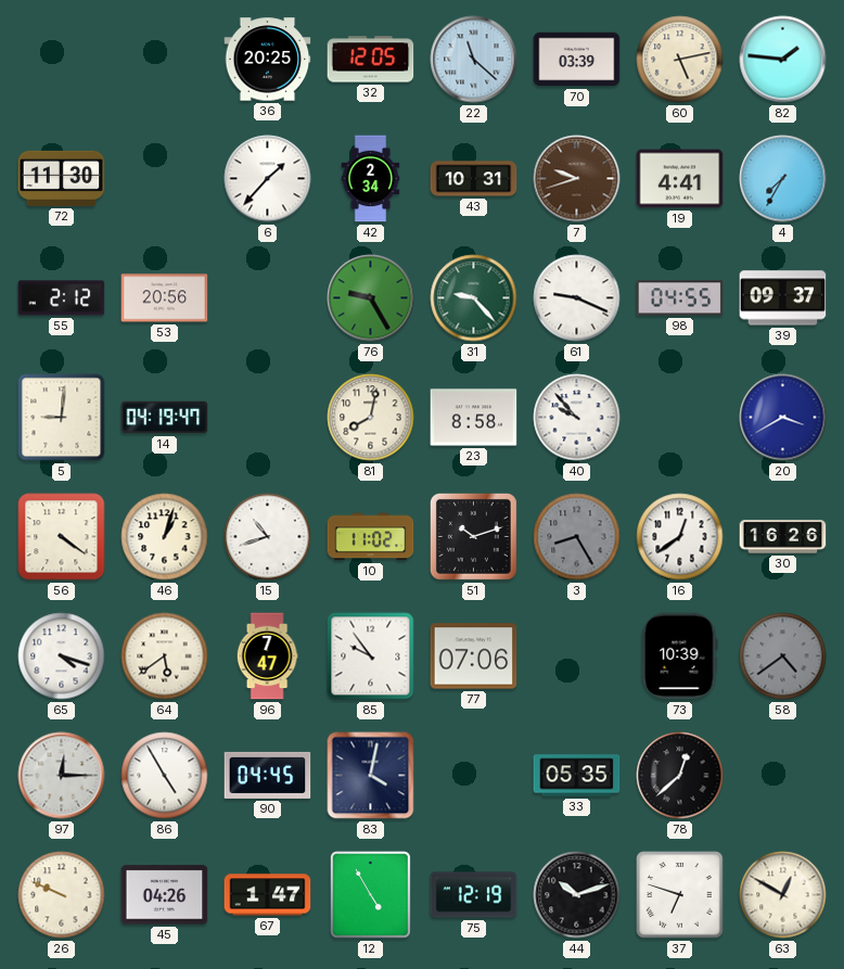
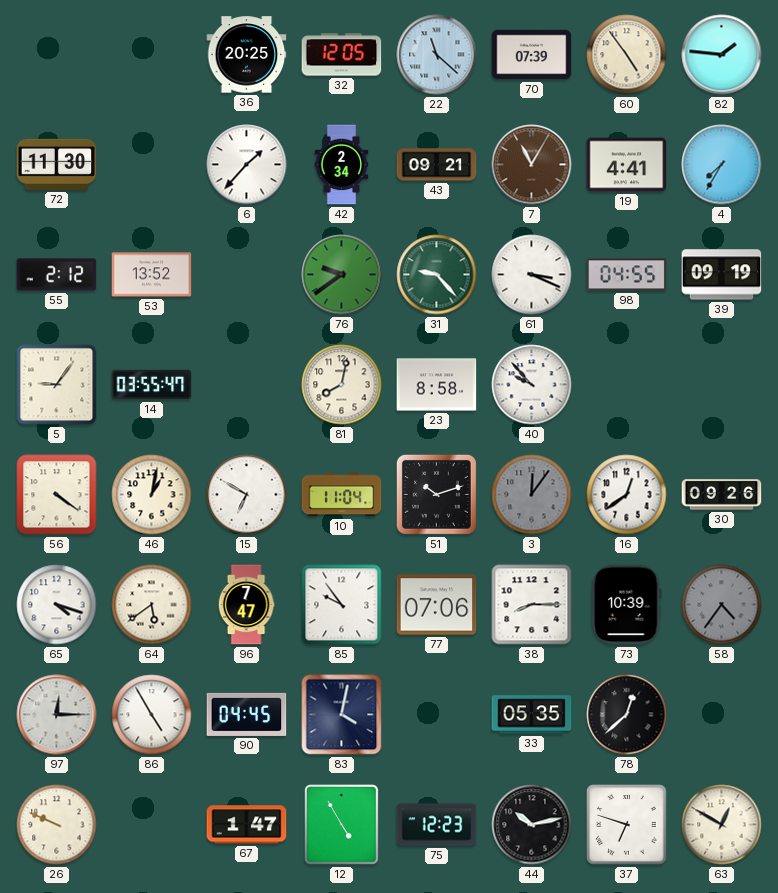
70: 03:39 -> 07:39 (532, 55)
60: 5:13 -> 4:54 (627, 55)
43: 10:31 -> 09:21 (437, 165)
7: 9:42 -> 11:05 (532, 165)
53: 20:56 -> 13:52 (152, 275)
76: 9:25 -> 9:39 (342, 275)
61: 9:19 -> 3:19 (532, 275)
39: 09:37 -> 09:19 (722, 275)
5: 9:01 -> 9:06 (57, 385)
14: 04:19 -> 03:55 (152, 385)
20: 3:40 -> none (783, 418)
46: 1:03 -> 1:02 (152, 495)
15: 10:42 -> 6:50 (247, 495)
10: 11:02 -> 11:04 (342, 495)
3: 8:25 -> 12:06 (532, 495)
30: 16:26 -> 09:26 (722, 495)
38: none -> 8:15 (532, 605)
58: 4:39 -> 4:36 (722, 605)
45: 04:26 -> none (165, 895)
75: 12:19 -> 12:23 (437, 825)
44: 10:12 -> 10:13 (532, 825)
